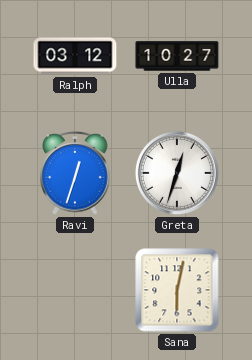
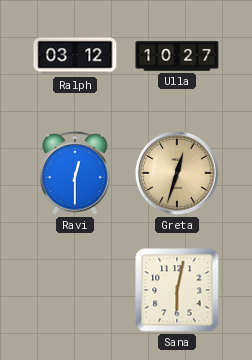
Ravi: 12:33 -> 12:30 (75, 174)
Greta dial: white -> champagne (177, 173)
